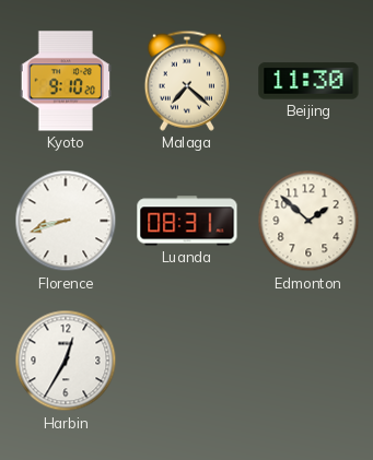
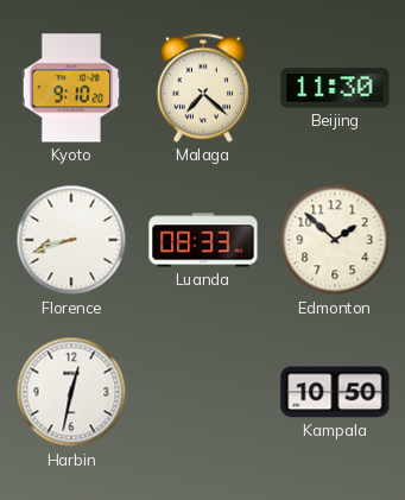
Luanda: 08:31 -> 08:33 (203, 240)
Harbin: 12:35 -> 12:32 (71, 392)
Kampala: none -> 10:50 (335, 392)
